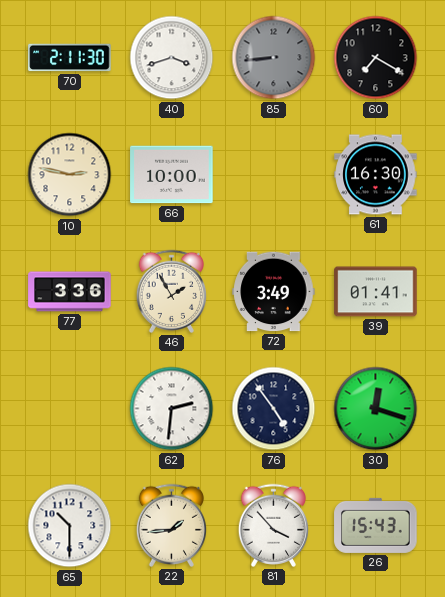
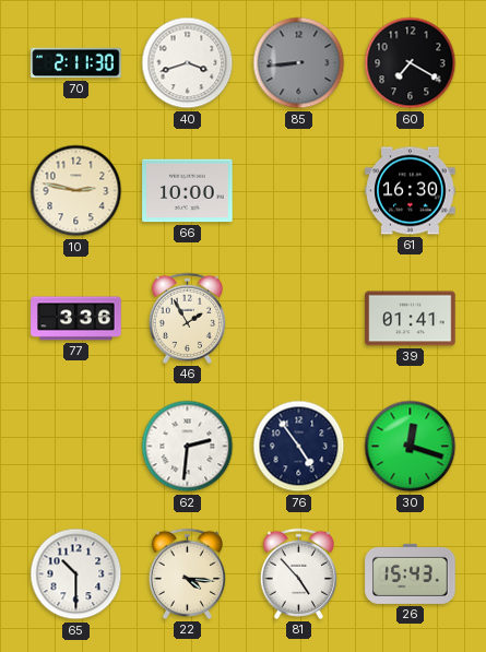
72: 3:49 -> none (274, 292)
22: 1:44 -> 4:16 (187, 573)
81: 3:53 -> 4:53 (298, 573)
